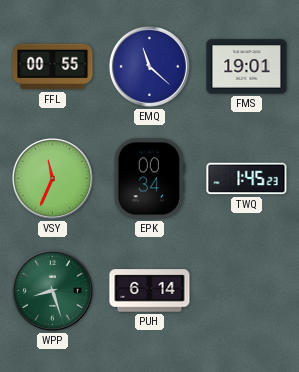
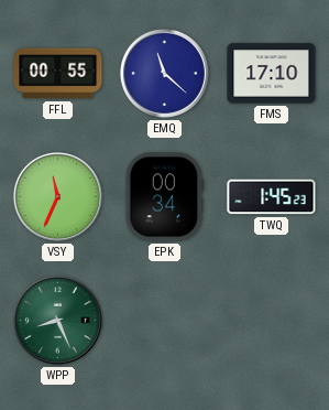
FMS: 19:01 -> 17:10 (272, 74)
WPP: 8:27 -> 8:26 (57, 320)
PUH: 6:14 -> none (150, 291)
